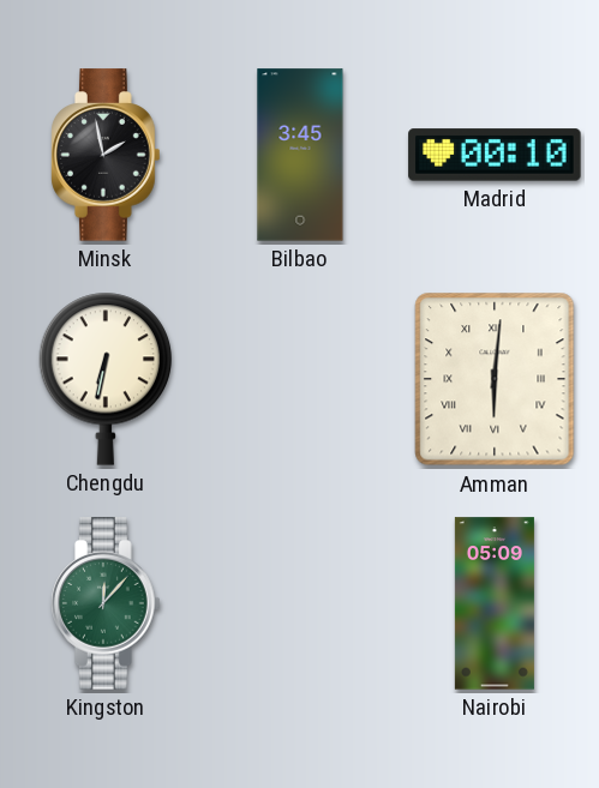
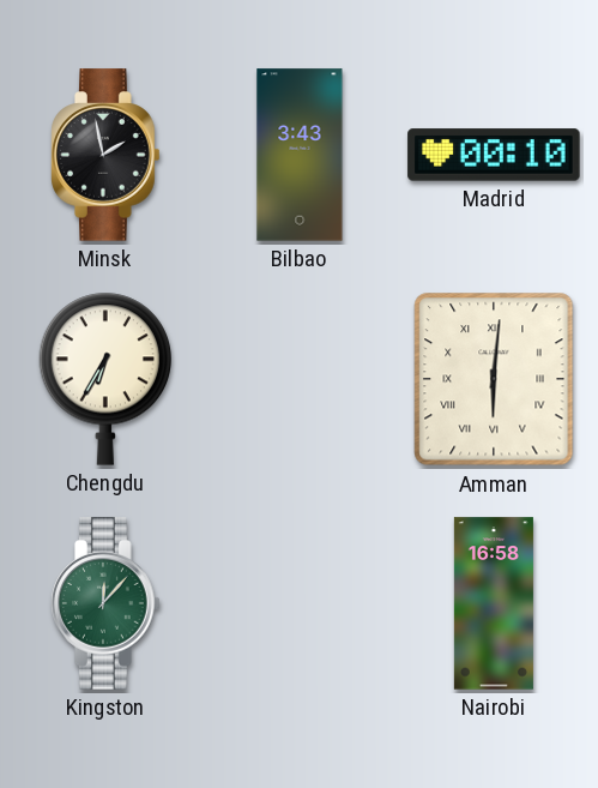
Bilbao: 3:45 -> 3:43 (300, 155)
Chengdu: 6:32 -> 6:35 (104, 379)
Nairobi: 05:09 -> 16:58 (494, 603)
